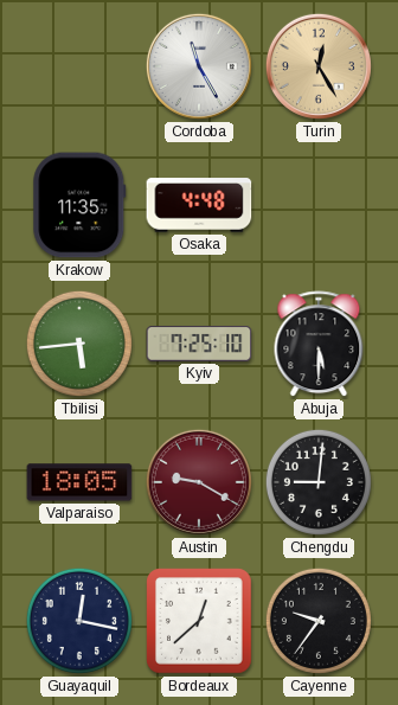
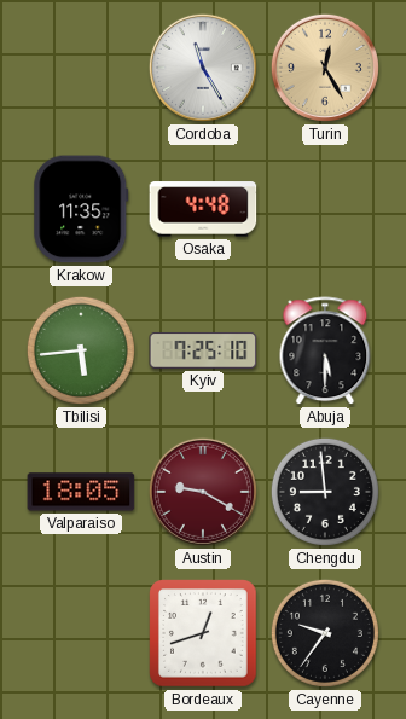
Chengdu: 9:01 -> 8:59 (325, 492)
Guayaquil: 12:17 -> none (79, 621)
Bordeaux: 12:38 -> 12:42 (203, 633)
